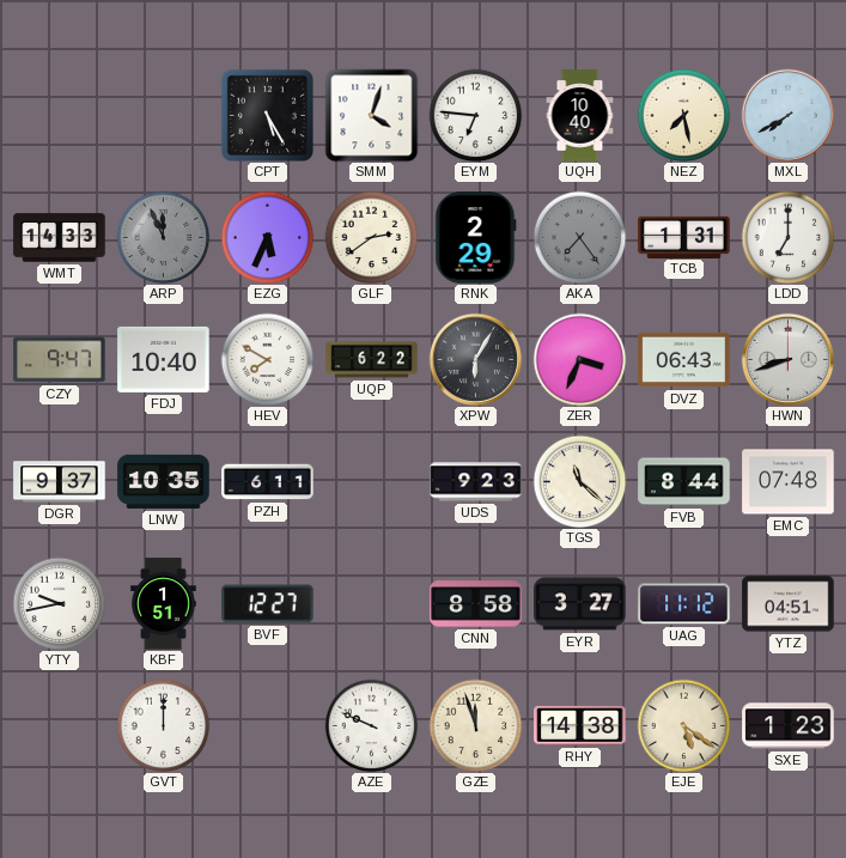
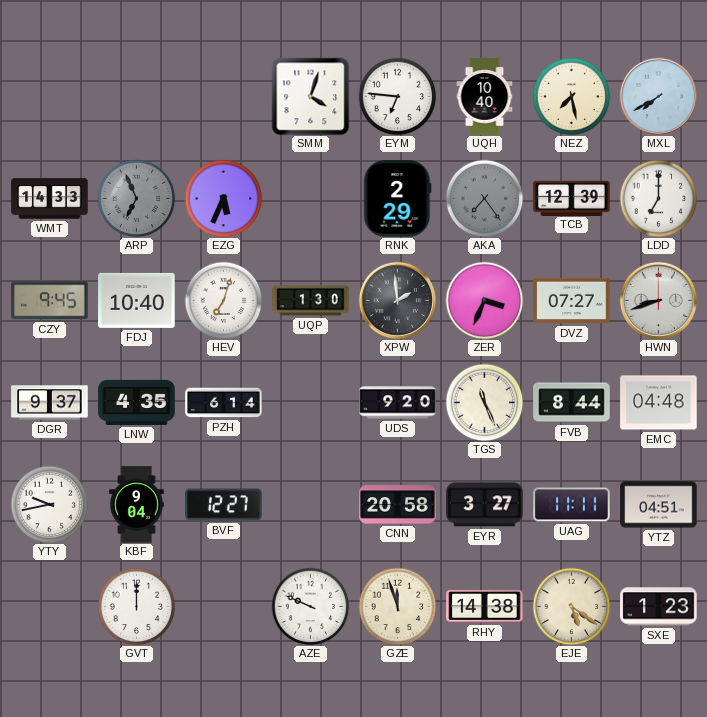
CPT: 5:25 -> none (267, 115)
ARP: 11:56 -> 6:56 (136, 198)
GLF: 2:39 -> none (371, 237)
TCB: 1:31 -> 12:39 (572, 198)
CZY: 9:47 -> 9:45 (50, 301)
HEV: 7:50 -> 7:03 (223, 300)
UQP: 6:22 -> 1:30 (311, 301)
XPW: 6:05 -> 1:59 (397, 300)
DVZ: 06:43 -> 07:27 (572, 301)
LNW: 10:35 -> 4:35 (137, 402)
PZH: 6:11 -> 6:14 (224, 403)
UDS: 9:23 -> 9:20 (398, 403)
TGS: 11:22 -> 11:26 (484, 402)
EMC: 07:48 -> 04:48 (659, 403)
KBF: 1:51 -> 9:04 (137, 505)
CNN: 8:58 -> 20:58 (398, 505)
UAG: 11:12 -> 11:11 (572, 505)
